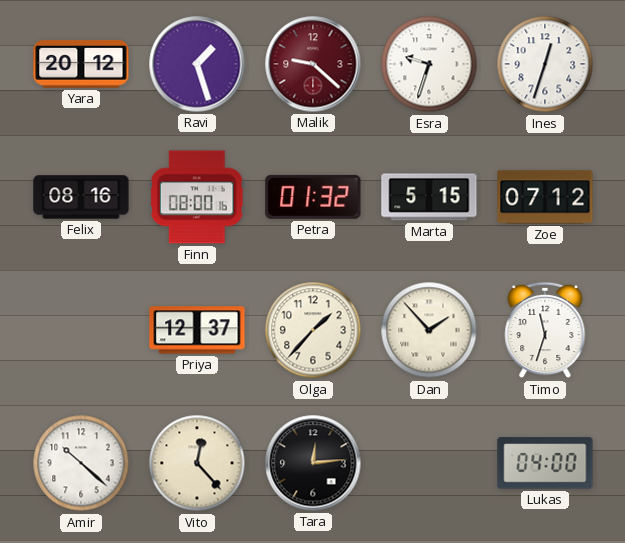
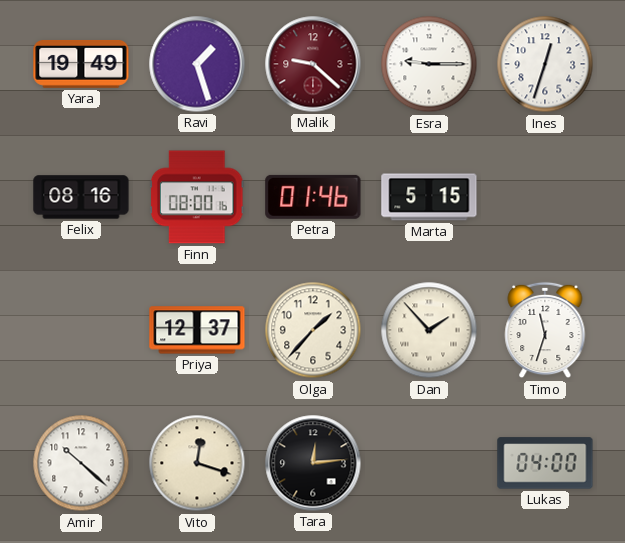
Yara: 20:12 -> 19:49 (81, 64)
Esra: 9:33 -> 9:15 (429, 64)
Petra: 01:32 -> 01:46 (313, 197)
Zoe: 07:12 -> none (545, 197)
Vito: 12:23 -> 12:18 (197, 463)
